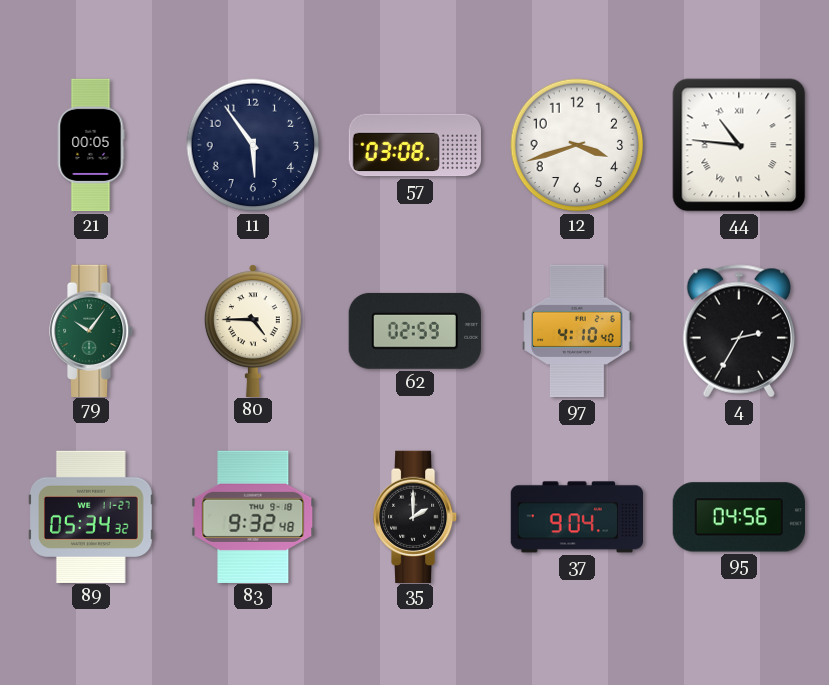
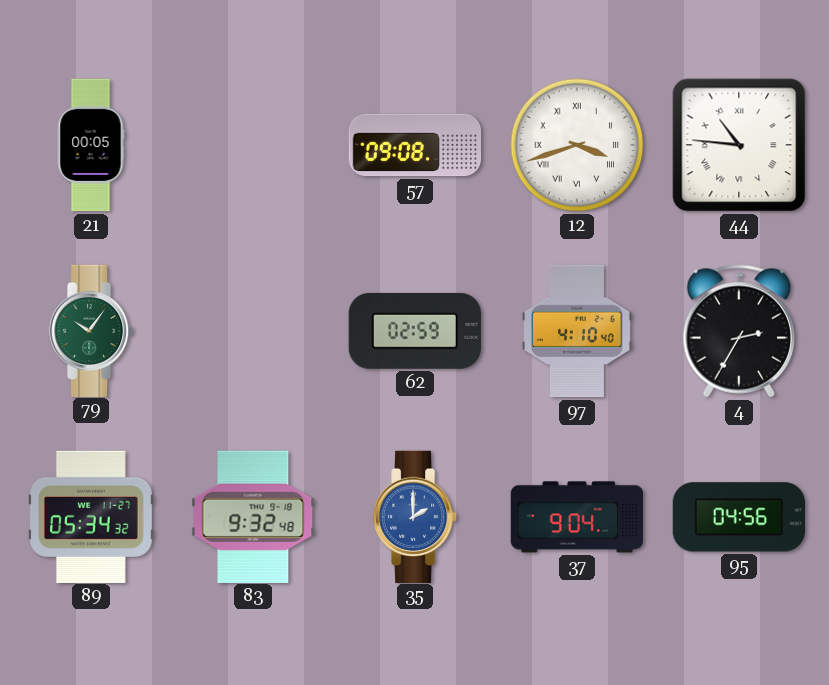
11: 5:54 -> none (253, 145)
57: 03:08 -> 09:08 (414, 145)
12 numerals: Arabic -> Roman (577, 145)
80: 4:45 -> none (253, 330)
35 dial: black -> blue (415, 516)
